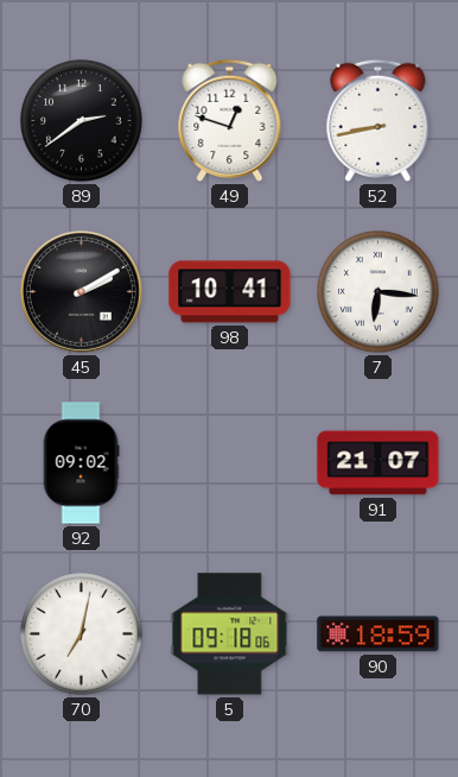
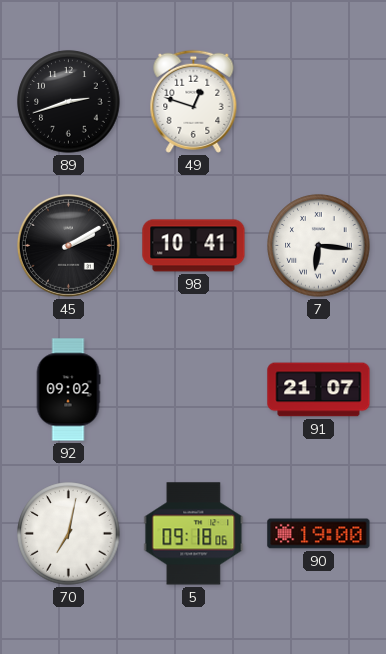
89: 2:39 -> 2:42 (69, 102)
52: 8:43 -> none (379, 120)
90: 18:59 -> 19:00 (319, 534)
